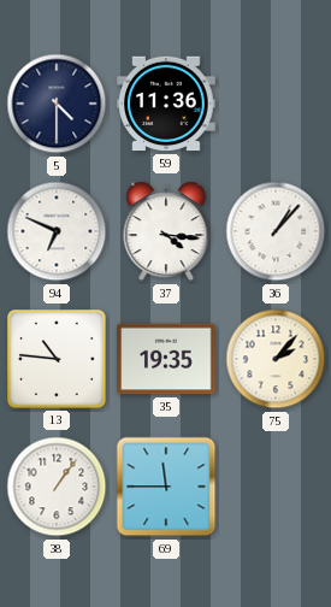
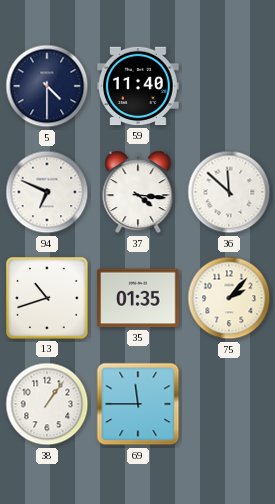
59: 11:36 -> 11:40 (138, 86)
36: 1:07 -> 11:52 (229, 192)
13: 10:46 -> 10:42 (47, 298)
35: 19:35 -> 01:35 (138, 298)
